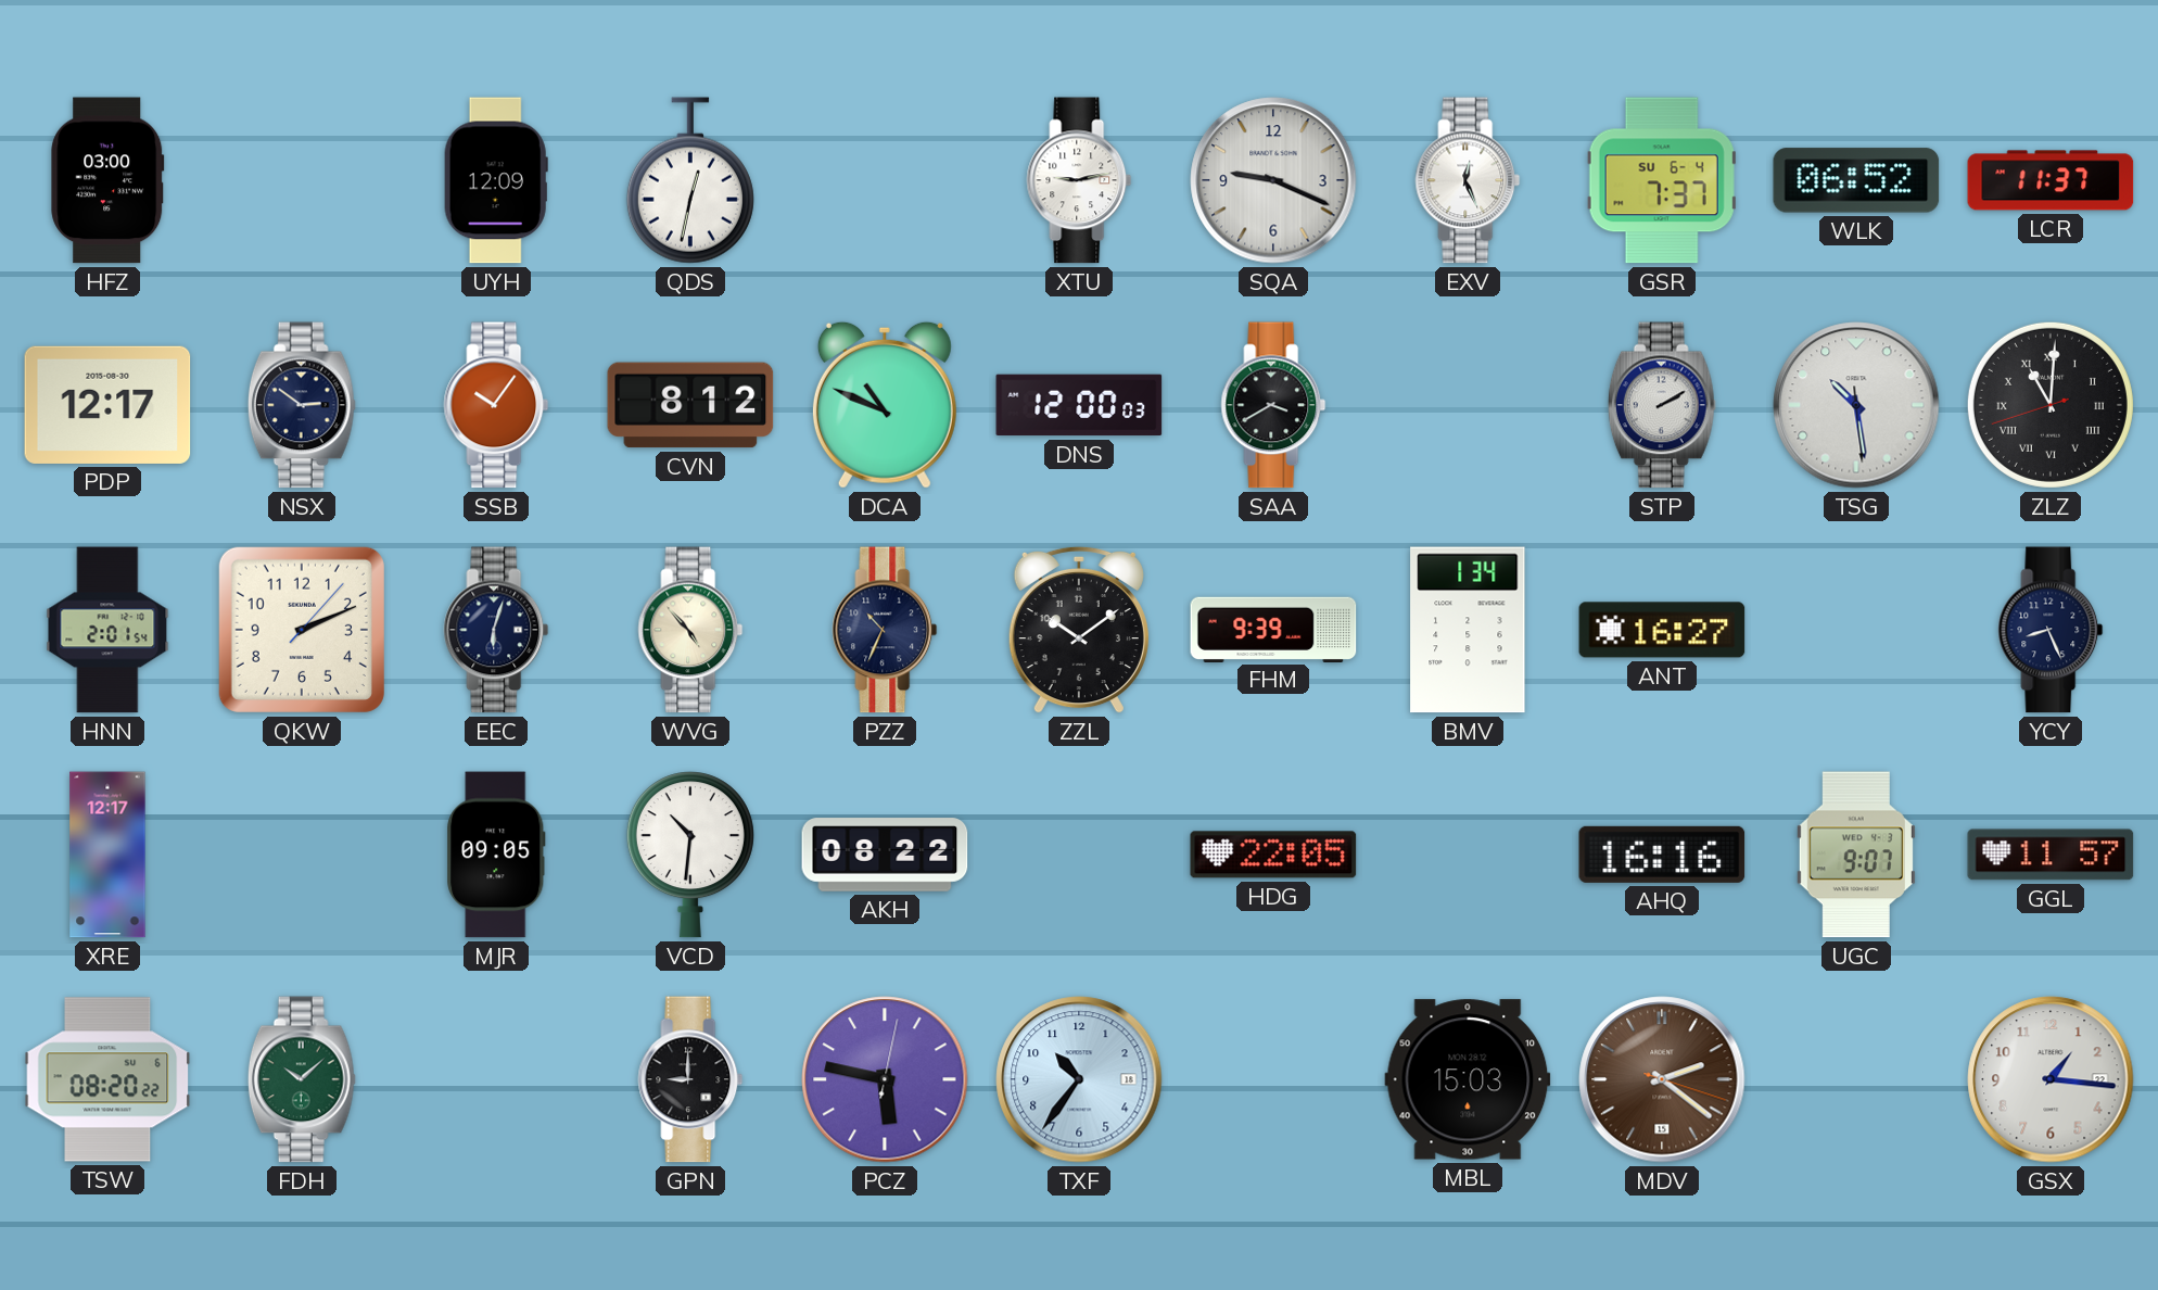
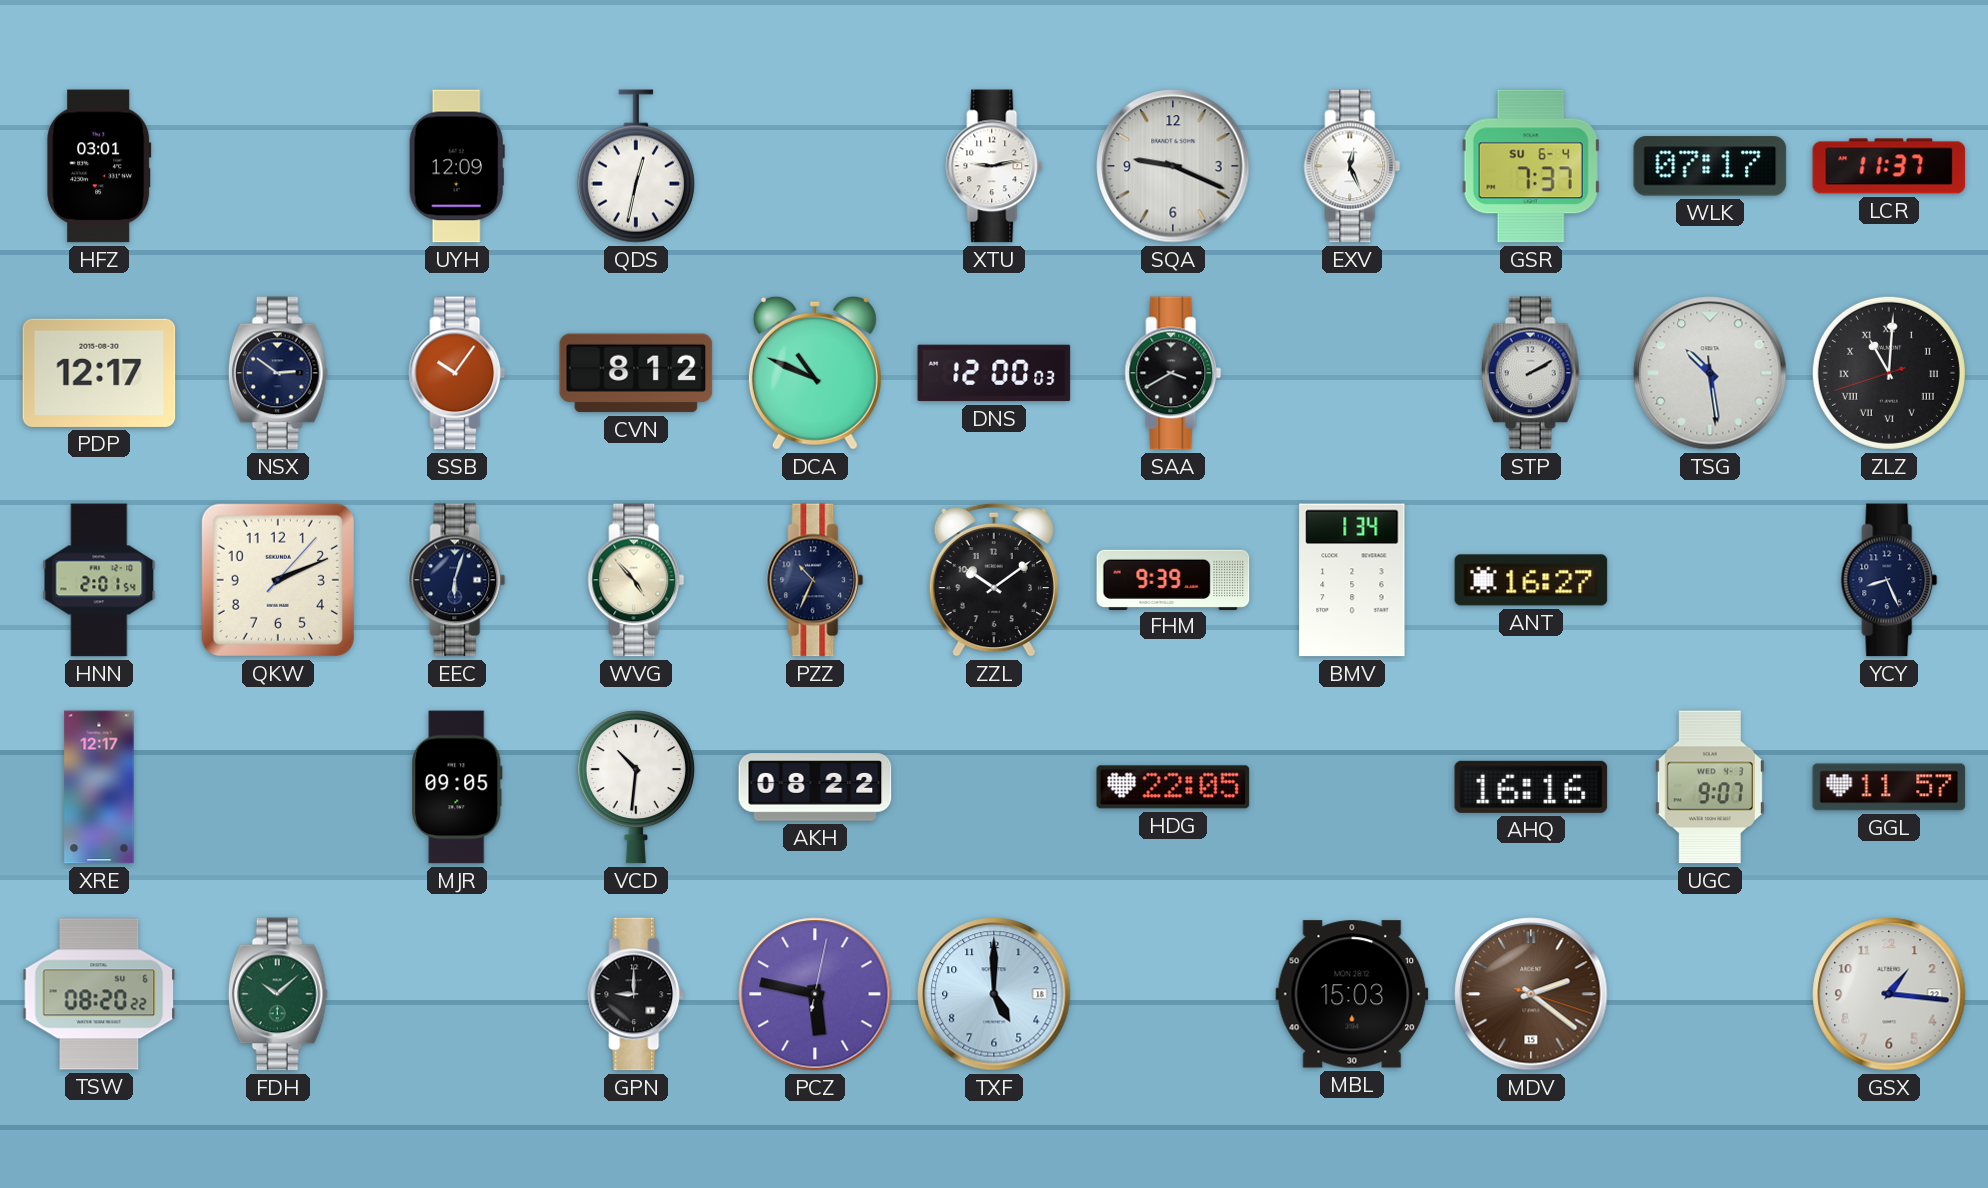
HFZ: 03:00 -> 03:01 (99, 166)
WLK: 06:52 -> 07:17 (1710, 166)
TXF: 10:36 -> 5:00 (994, 994)
